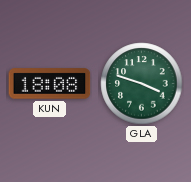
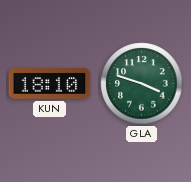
KUN: 18:08 -> 18:10 (50, 84)
